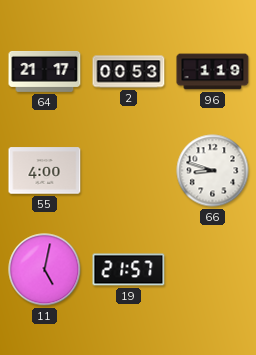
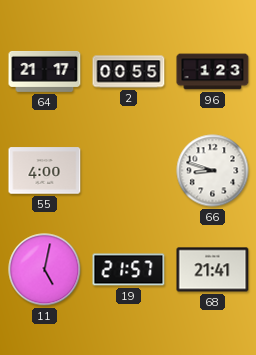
2: 00:53 -> 00:55 (129, 72)
96: 1:19 -> 1:23 (213, 72)
68: none -> 21:41 (213, 270)
